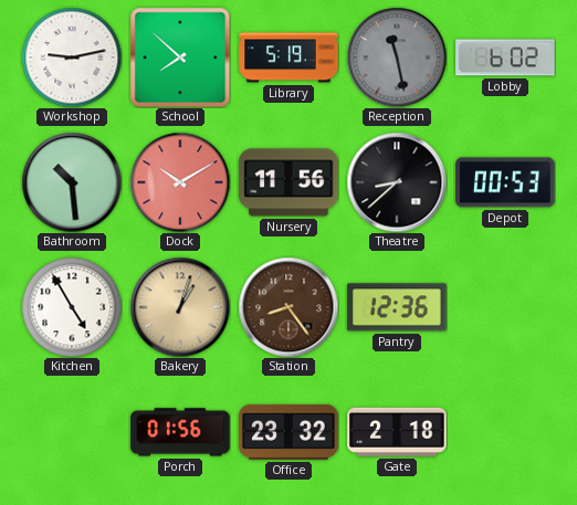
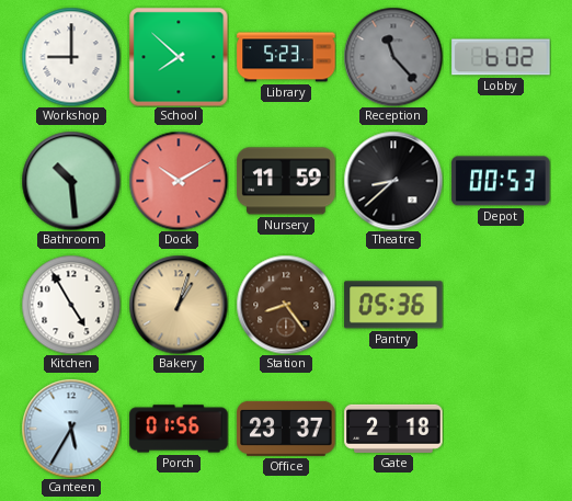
Workshop: 9:13 -> 9:00 (71, 57)
Library: 5:19 -> 5:23 (286, 57)
Reception: 11:28 -> 11:23 (393, 57)
Nursery: 11:56 -> 11:59 (286, 181)
Pantry: 12:36 -> 05:36 (393, 305)
Canteen: none -> 5:35 (71, 429)
Office: 23:32 -> 23:37 (286, 429)
